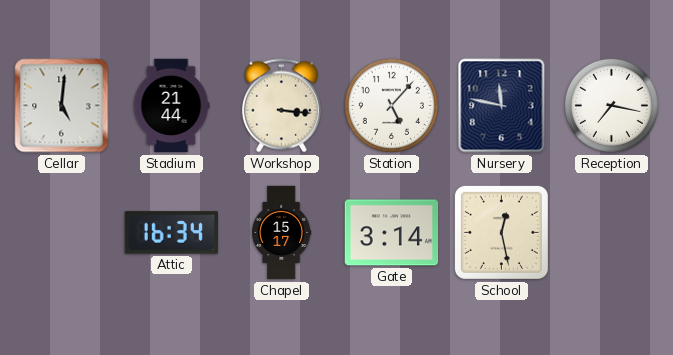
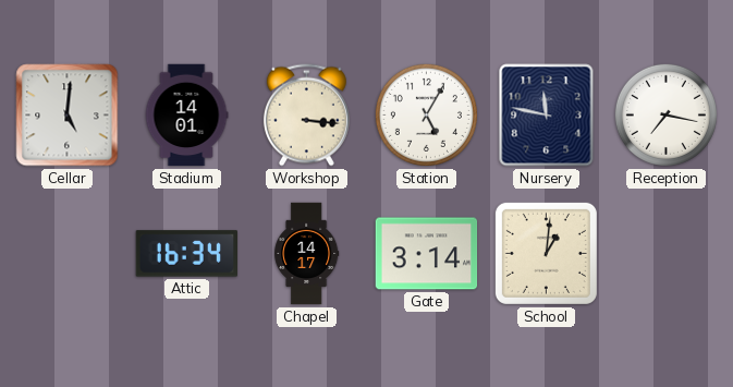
Stadium: 21:44 -> 14:01 (186, 116)
Station: 5:07 -> 5:05 (426, 114)
Chapel: 15:17 -> 14:17 (307, 254)
School: 12:28 -> 1:01 (546, 253)
